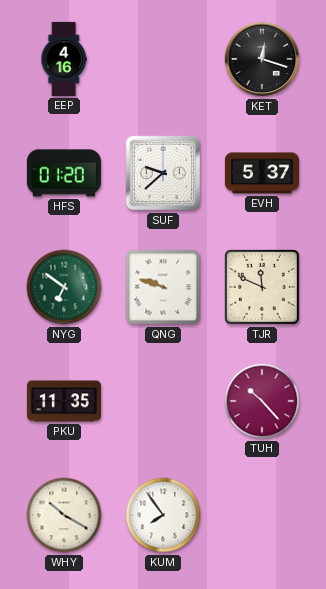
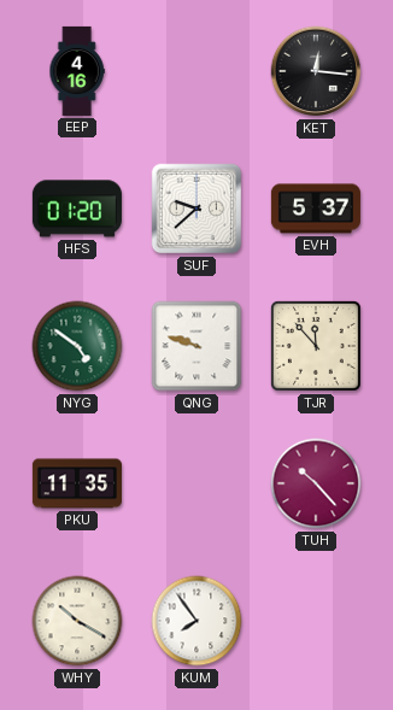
KET: 12:18 -> 12:16 (316, 71)
NYG: 6:51 -> 4:51 (77, 346)
TJR: 11:49 -> 11:53 (316, 346)
